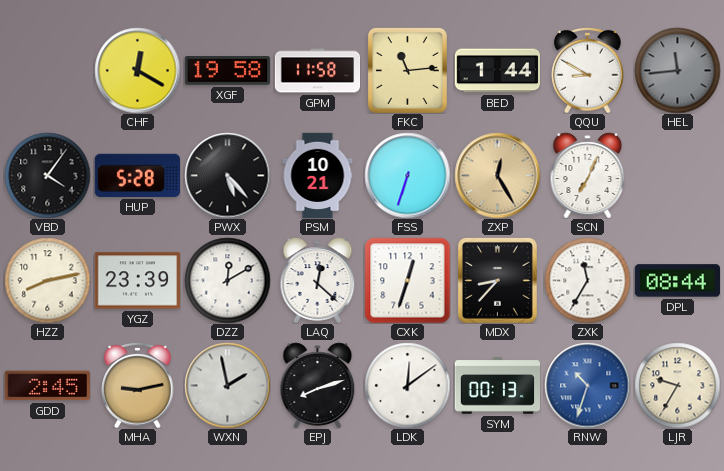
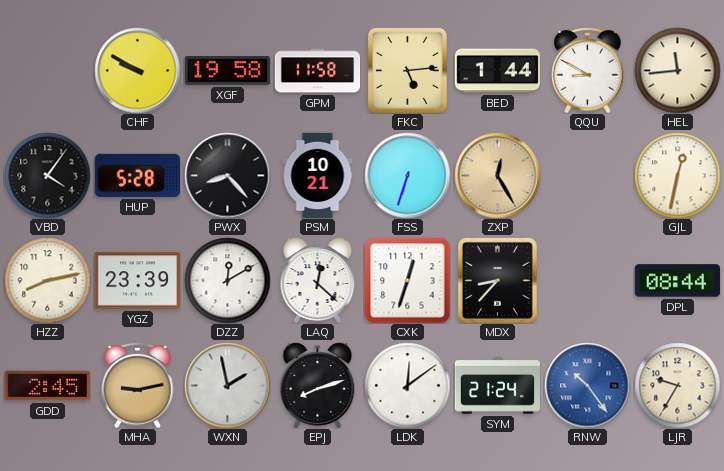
CHF: 12:20 -> 9:50 (137, 70)
FKC: 11:14 -> 5:14 (407, 70)
HEL dial: grey -> cream (677, 70)
PWX: 5:23 -> 8:23 (227, 175)
SCN: 7:04 -> none (588, 175)
GJL: none -> 12:32 (677, 175)
ZXK: 11:35 -> none (587, 280)
SYM: 00:13 -> 21:24 (497, 386)
RNW: 10:33 -> 10:24 (587, 385)
